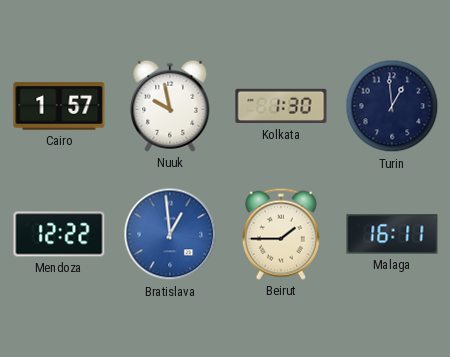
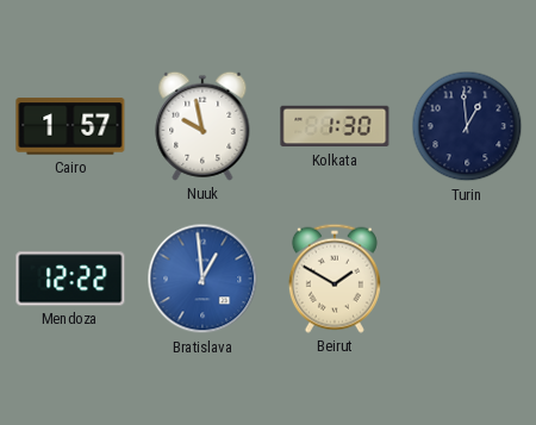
Beirut: 1:45 -> 1:50 (335, 279)
Malaga: 16:11 -> none (392, 234)
